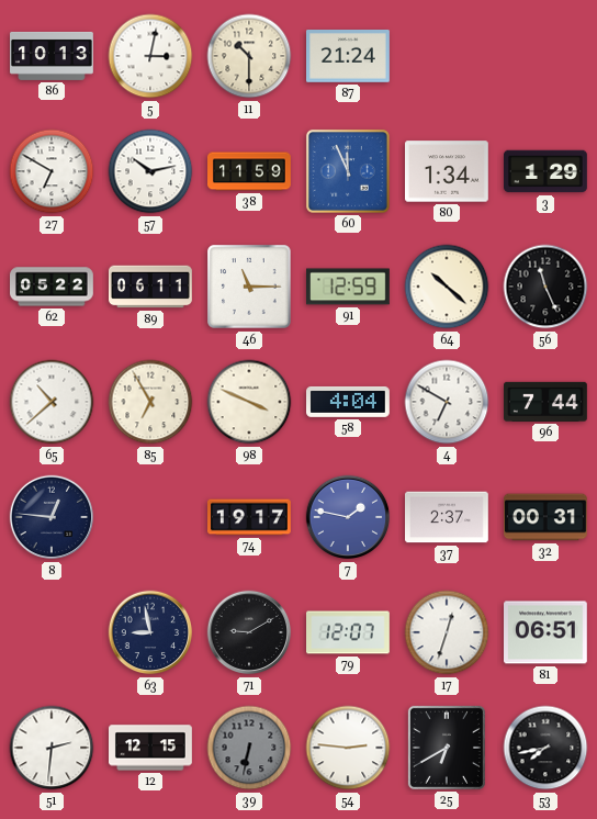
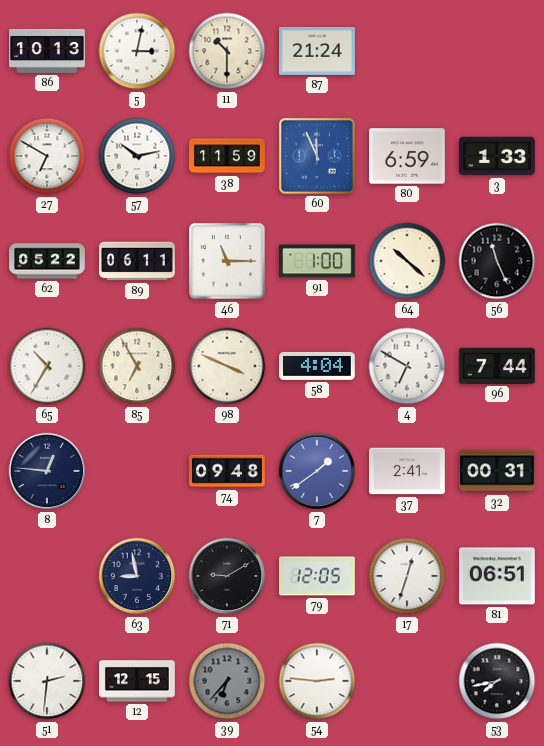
80: 1:34 -> 6:59 (408, 156)
3: 1:29 -> 1:33 (498, 156)
91: 12:59 -> 1:00 (318, 261)
65: 10:38 -> 10:35 (47, 366)
74: 19:17 -> 09:48 (228, 471)
7: 1:47 -> 1:39 (317, 471)
37: 2:37 -> 2:41 (408, 471)
79: 12:07 -> 12:05 (318, 576)
39: 6:32 -> 6:37 (227, 681)
25: 6:40 -> none (447, 748)
